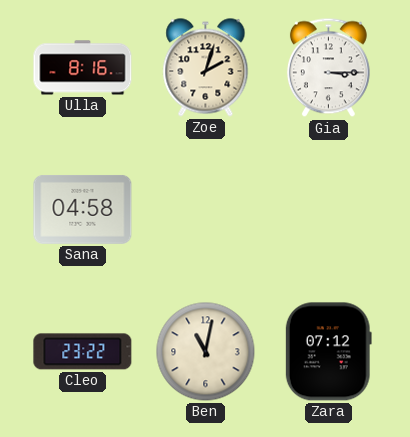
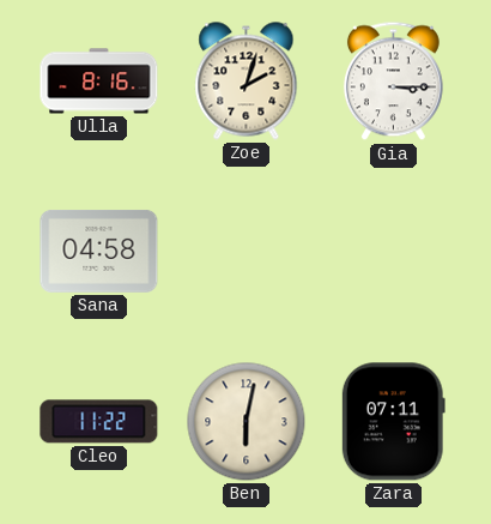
Cleo: 23:22 -> 11:22 (99, 422)
Ben: 11:02 -> 6:02 (247, 422)
Zara: 07:12 -> 07:11 (393, 422)
